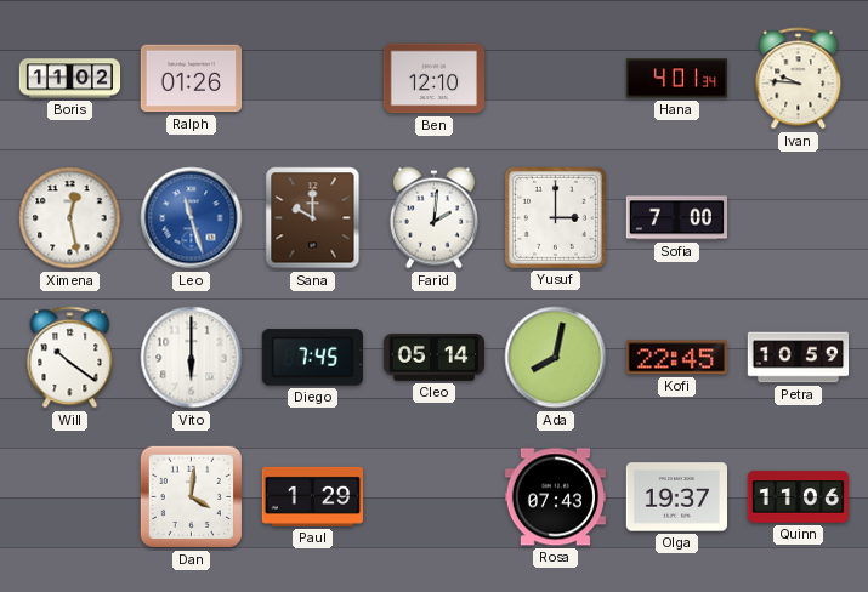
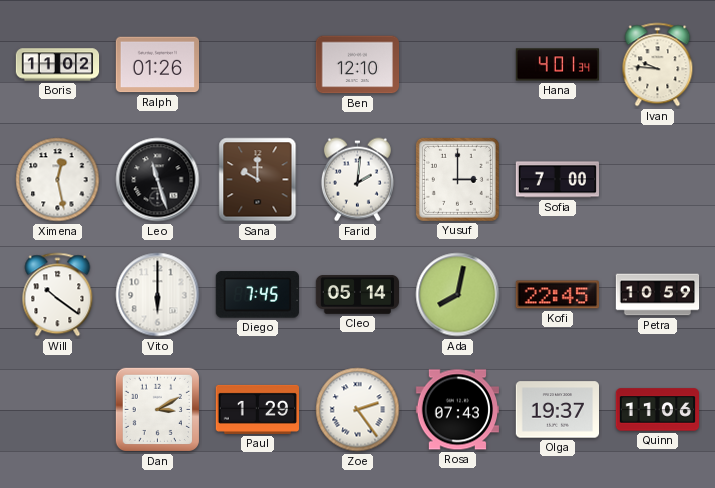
Leo dial: blue -> black (158, 180)
Dan: 4:01 -> 3:10 (157, 409)
Zoe: none -> 2:24 (358, 410)
